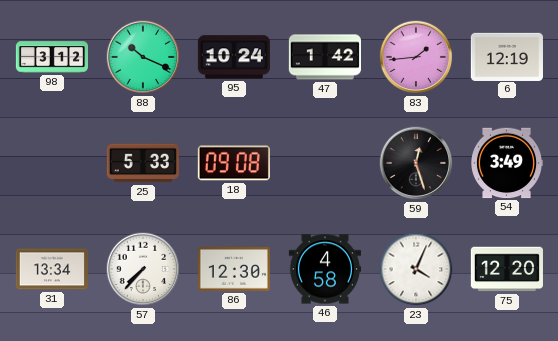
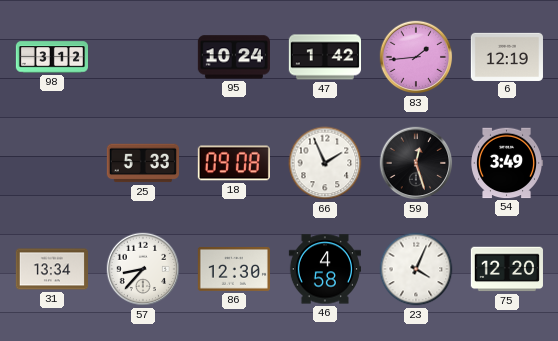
88: 10:19 -> none (143, 57)
66: none -> 1:56 (325, 163)
57: 7:37 -> 8:37 (143, 269)
